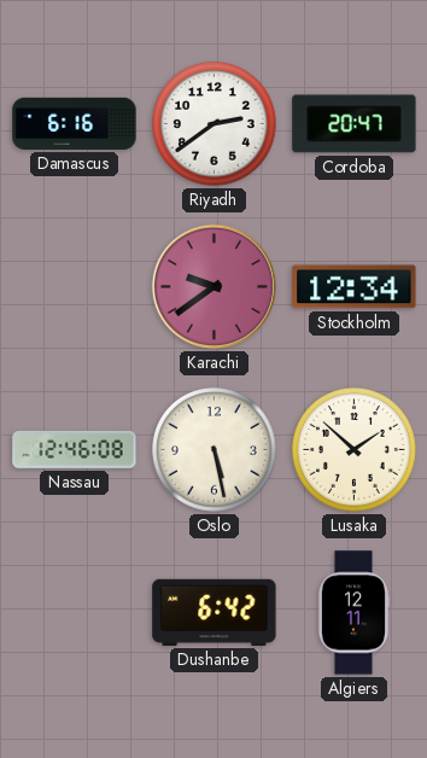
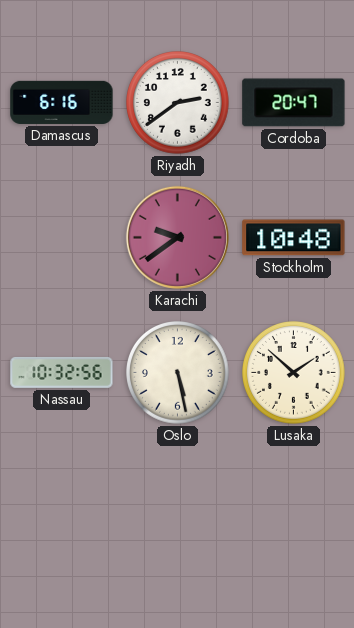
Stockholm: 12:34 -> 10:48 (294, 238)
Nassau: 12:46 -> 10:32 (62, 373)
Dushanbe: 6:42 -> none (215, 612)
Algiers: 12:11 -> none (353, 613)
